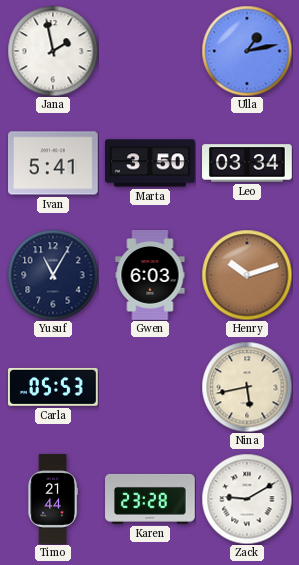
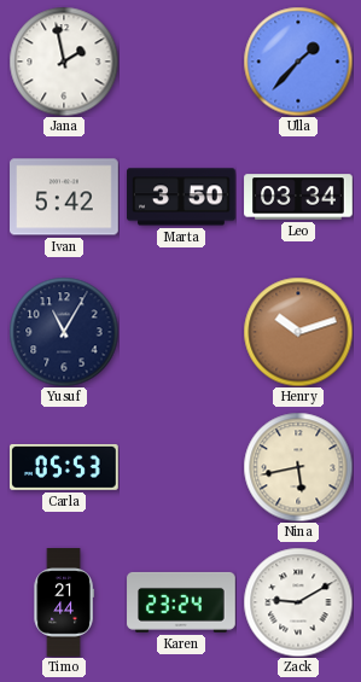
Ulla: 1:13 -> 1:37 (298, 62)
Ivan: 5:41 -> 5:42 (65, 197)
Gwen: 6:03 -> none (150, 275)
Karen: 23:28 -> 23:24 (181, 602)
